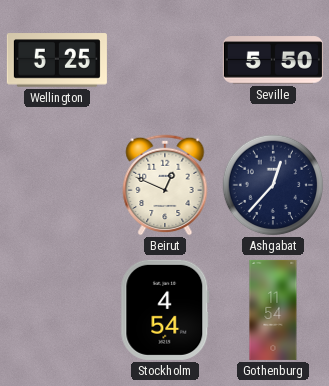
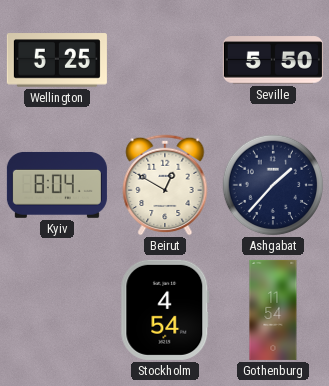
Kyiv: none -> 8:04 (57, 185)
Beirut: 12:49 -> 12:50 (165, 185)
Ashgabat: 12:37 -> 1:37 (273, 185)
